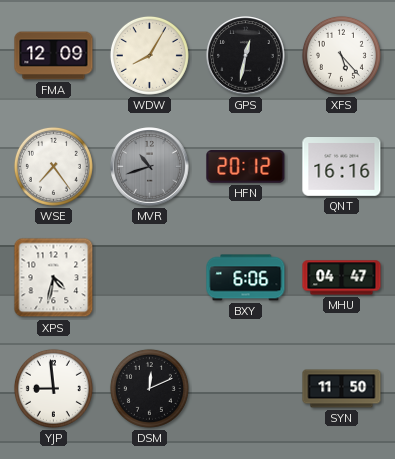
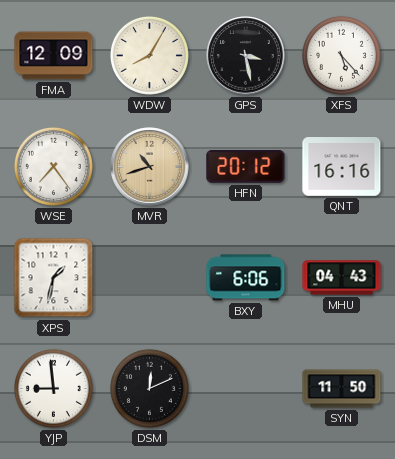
GPS: 12:32 -> 3:28 (246, 56)
MVR dial: grey -> champagne (150, 167)
XPS: 4:32 -> 1:32 (54, 278)
MHU: 04:47 -> 04:43 (342, 278)
